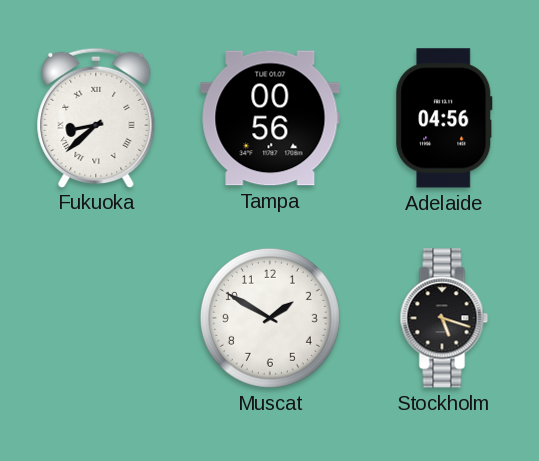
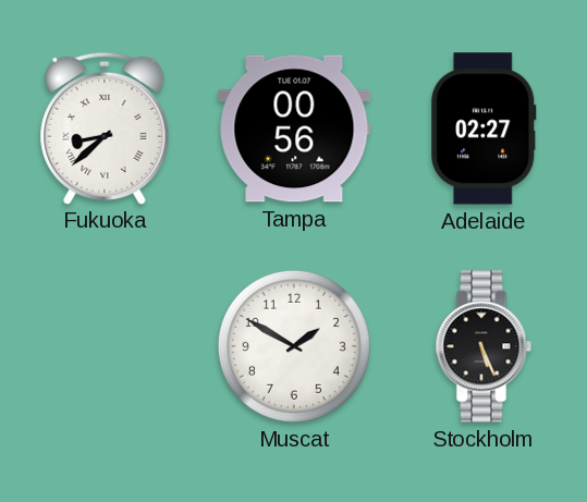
Adelaide: 04:56 -> 02:27 (484, 128)
Stockholm: 5:18 -> 5:26 (484, 346)
